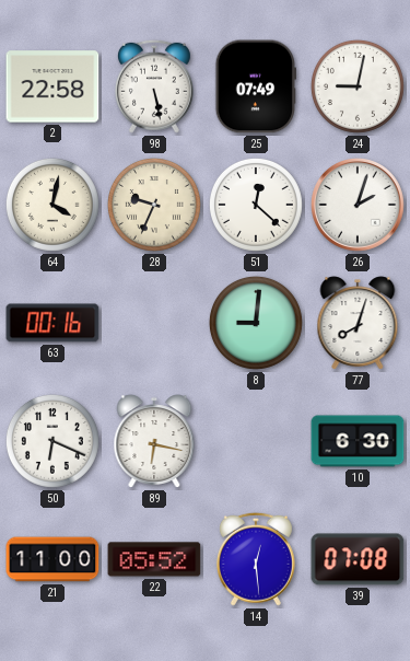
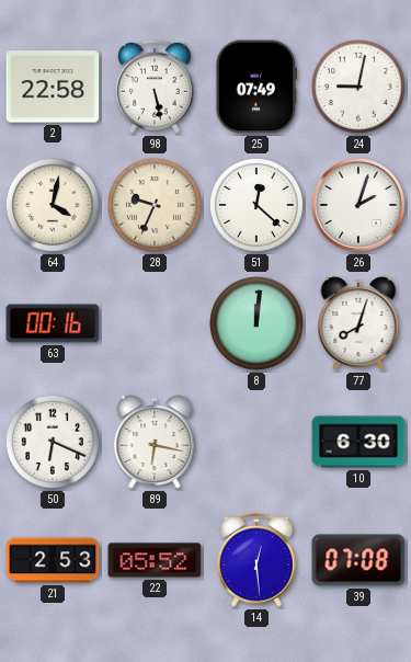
8: 9:01 -> 12:01 (256, 323)
21: 11:00 -> 2:53 (53, 560)
